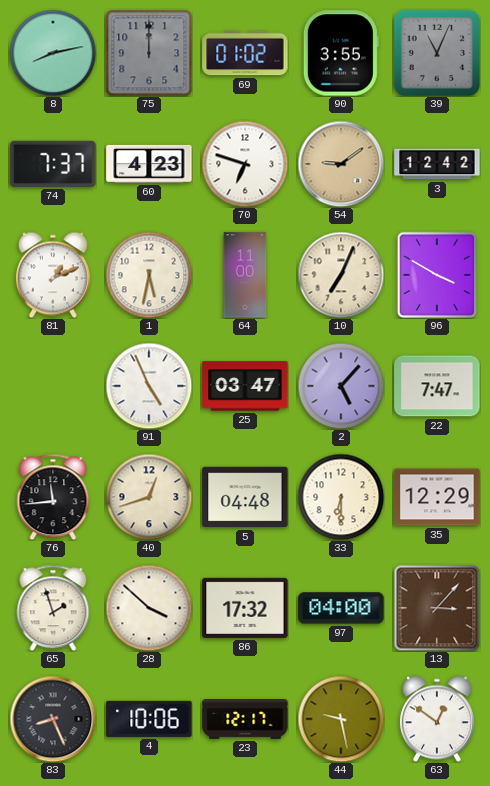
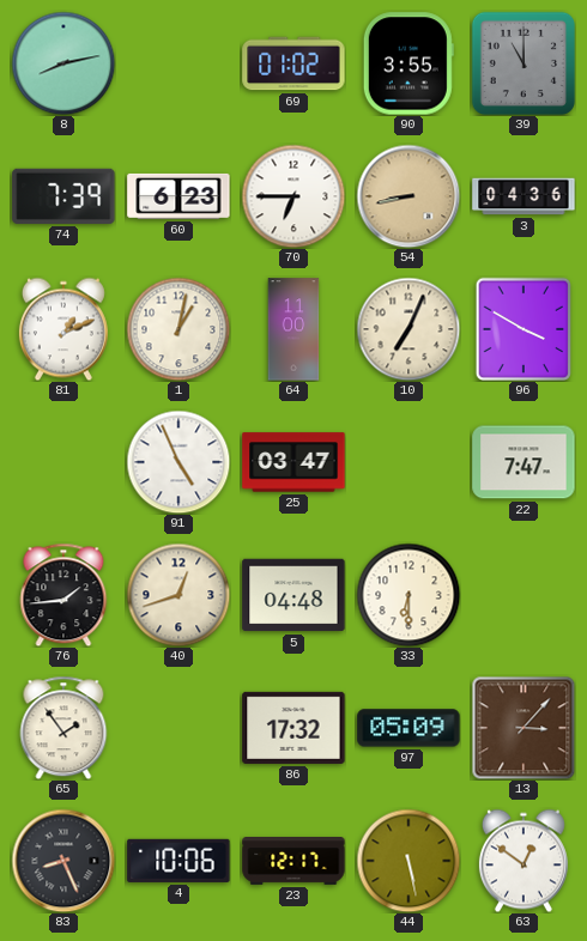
75: 12:00 -> none (149, 53)
39: 11:04 -> 11:00 (524, 63)
74: 7:37 -> 7:39 (63, 196)
60: 4:23 -> 6:23 (178, 196)
70: 6:48 -> 6:45 (293, 196)
54: 9:09 -> 8:43 (409, 196)
3: 12:42 -> 04:36 (524, 196)
1: 5:32 -> 1:02 (178, 329)
2: 5:07 -> none (341, 386)
76: 11:44 -> 1:44 (63, 595)
35: 12:29 -> none (437, 497)
65: 1:57 -> 1:54 (63, 728)
28: 3:52 -> none (149, 608)
97: 04:00 -> 05:09 (409, 728)
44: 9:28 -> 5:28 (409, 861)
